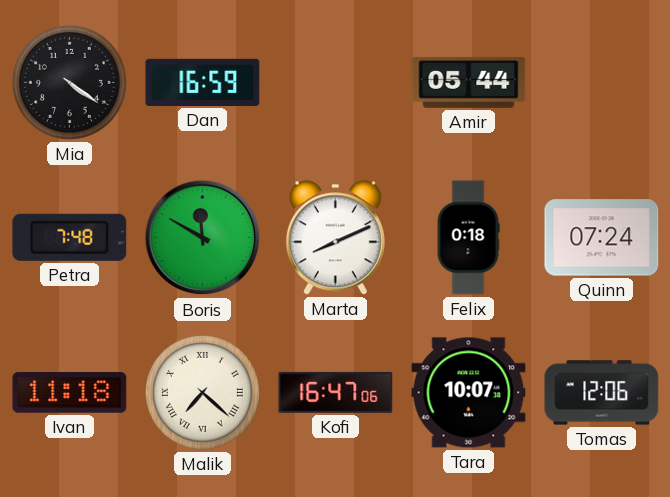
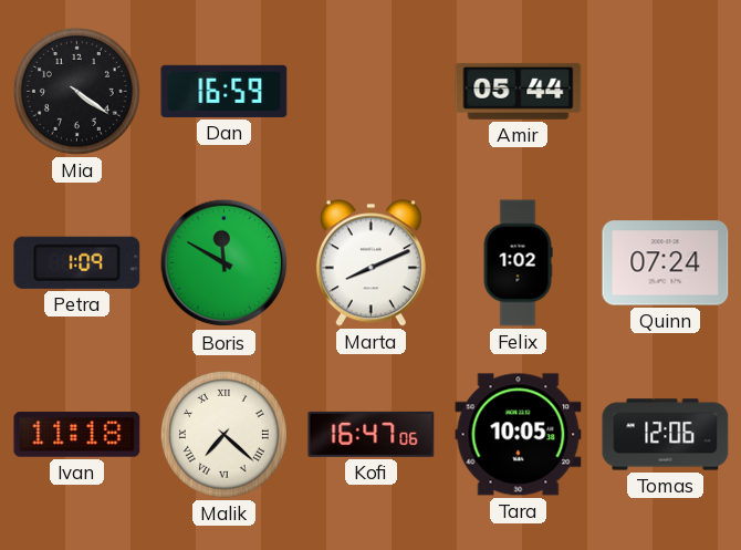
Petra: 7:48 -> 1:09 (77, 262)
Felix: 0:18 -> 1:02 (518, 263)
Tara: 10:07 -> 10:05 (519, 435)
